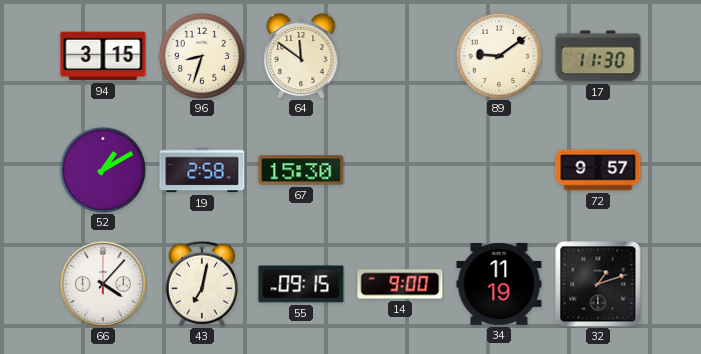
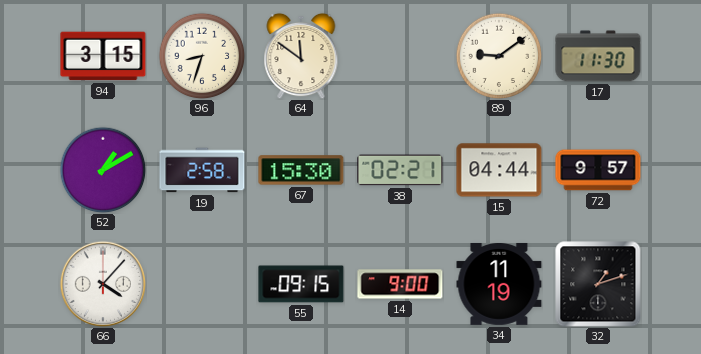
38: none -> 02:21 (400, 170)
15: none -> 04:44 (499, 170)
43: 7:02 -> none (202, 284)
